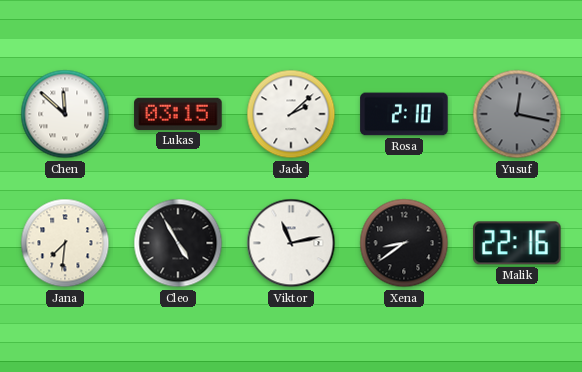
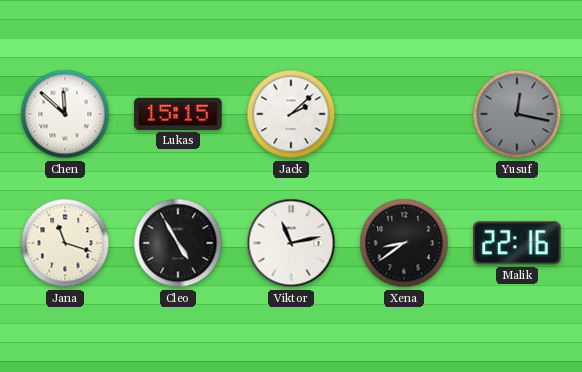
Lukas: 03:15 -> 15:15 (178, 114)
Rosa: 2:10 -> none (404, 114)
Jana: 7:31 -> 11:18 (65, 243)
